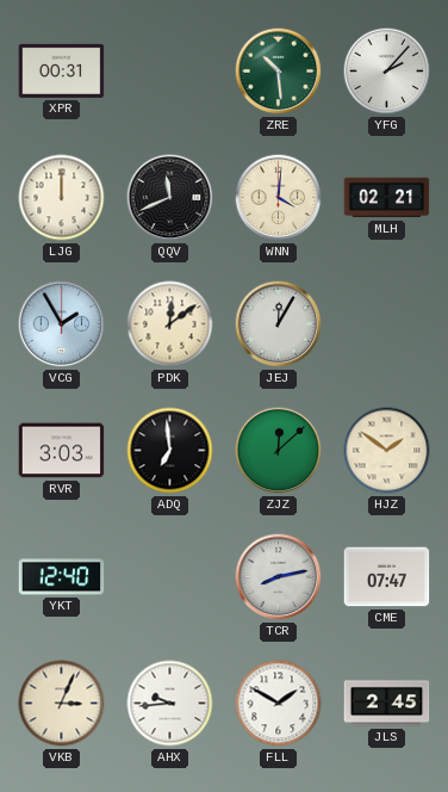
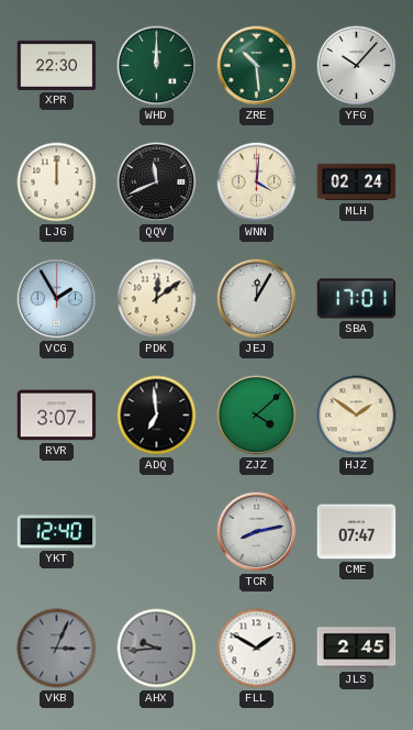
XPR: 00:31 -> 22:30 (57, 65)
WHD: none -> 12:00 (157, 66)
YFG: 2:07 -> 10:07 (357, 66)
MLH: 02:21 -> 02:24 (357, 182)
SBA: none -> 17:01 (357, 299)
RVR: 3:03 -> 3:07 (57, 416)
ZJZ: 12:08 -> 4:08 (257, 416)
VKB dial: cream -> grey (57, 649)
AHX dial: white -> grey (157, 649)
